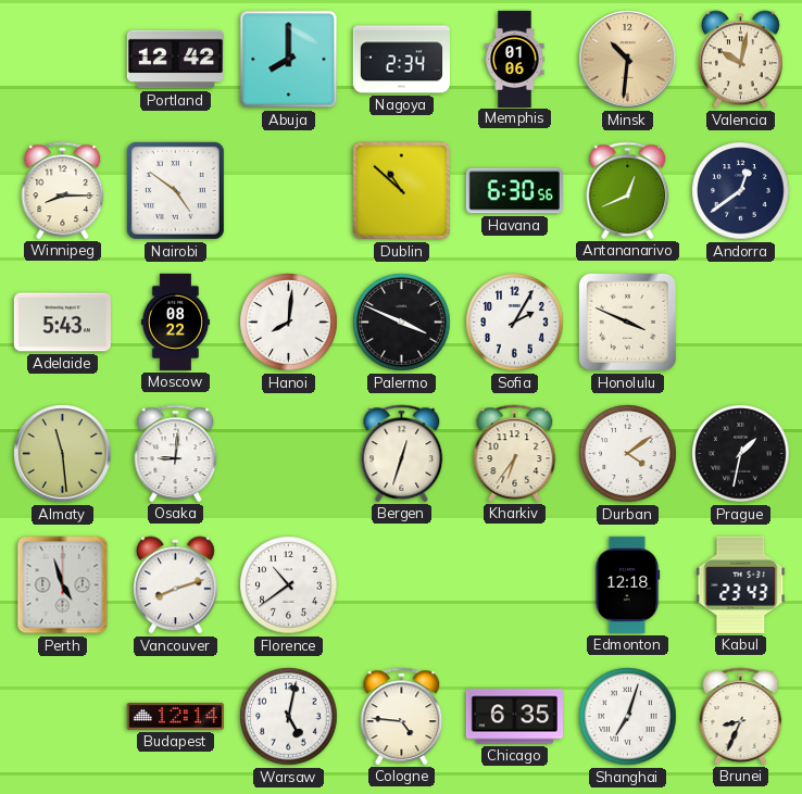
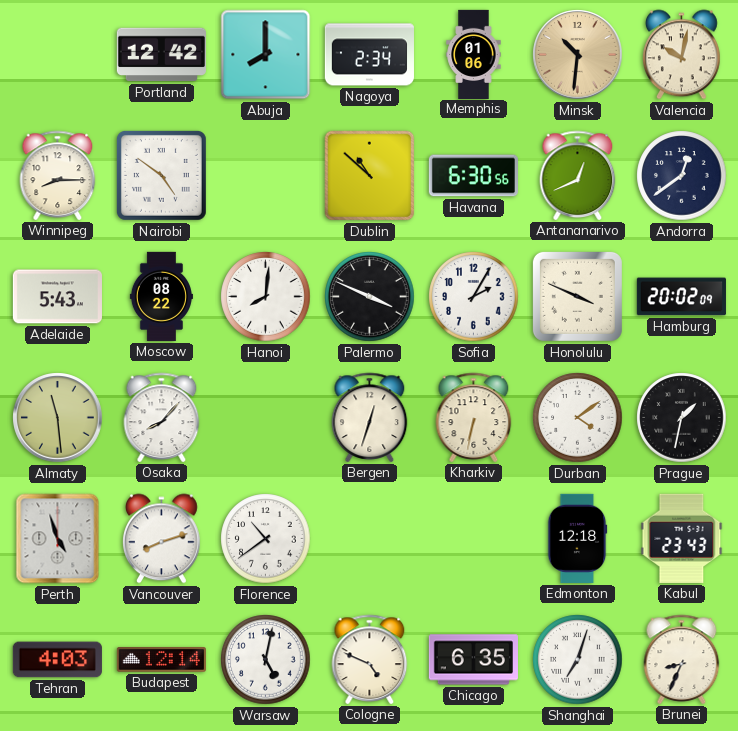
Hamburg: none -> 20:02 (681, 297)
Osaka: 9:01 -> 8:07 (162, 417)
Kharkiv: 6:36 -> 6:32 (474, 417)
Tehran: none -> 4:03 (57, 660)
Cologne: 4:46 -> 4:49 (370, 659)
